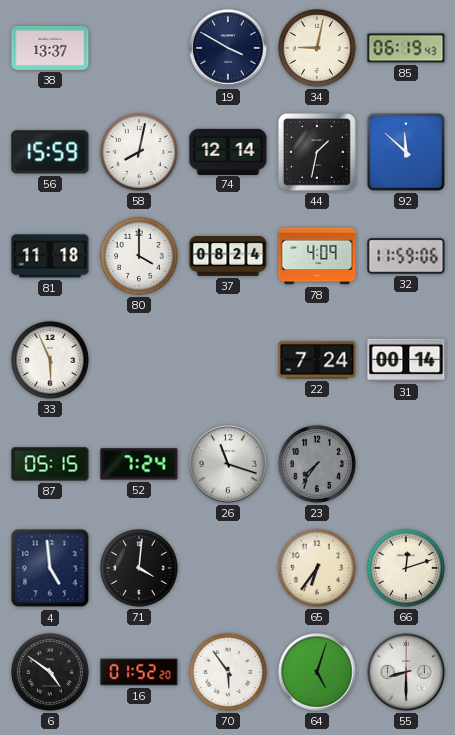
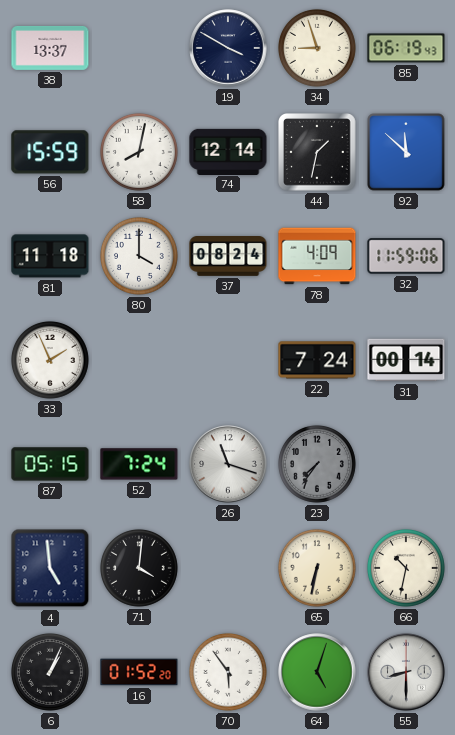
34: 9:02 -> 8:57 (317, 48)
33: 5:56 -> 1:56 (50, 360)
65: 6:36 -> 6:32 (317, 568)
66: 12:12 -> 10:32 (406, 568)
6: 4:51 -> 1:04 (50, 672)
